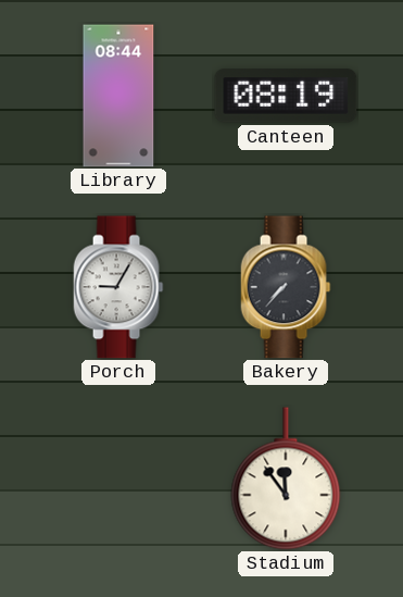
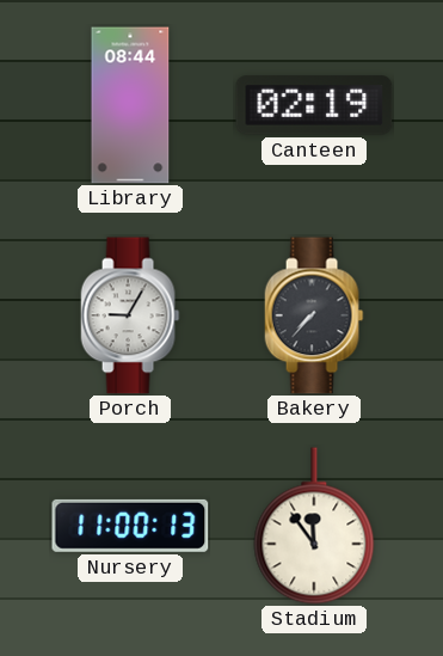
Canteen: 08:19 -> 02:19 (314, 105)
Nursery: none -> 11:00 (130, 526)
